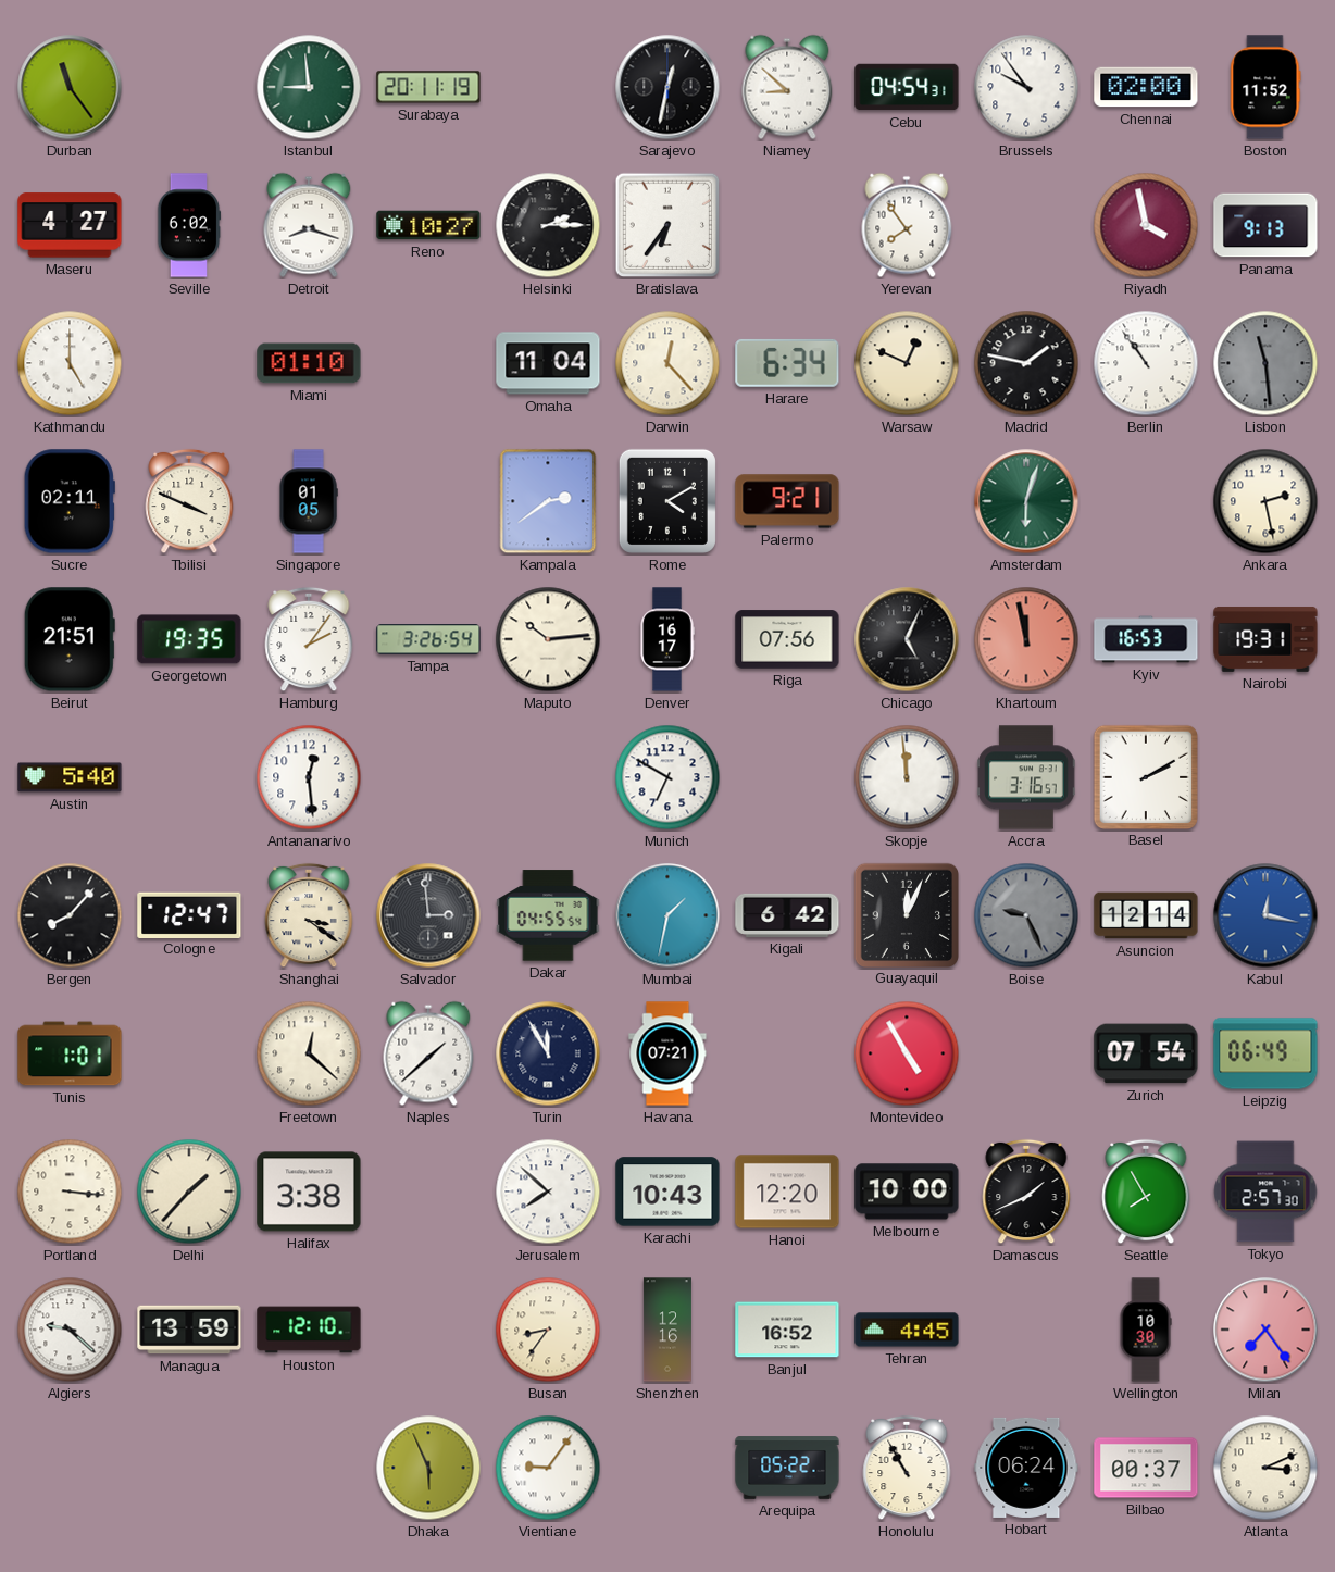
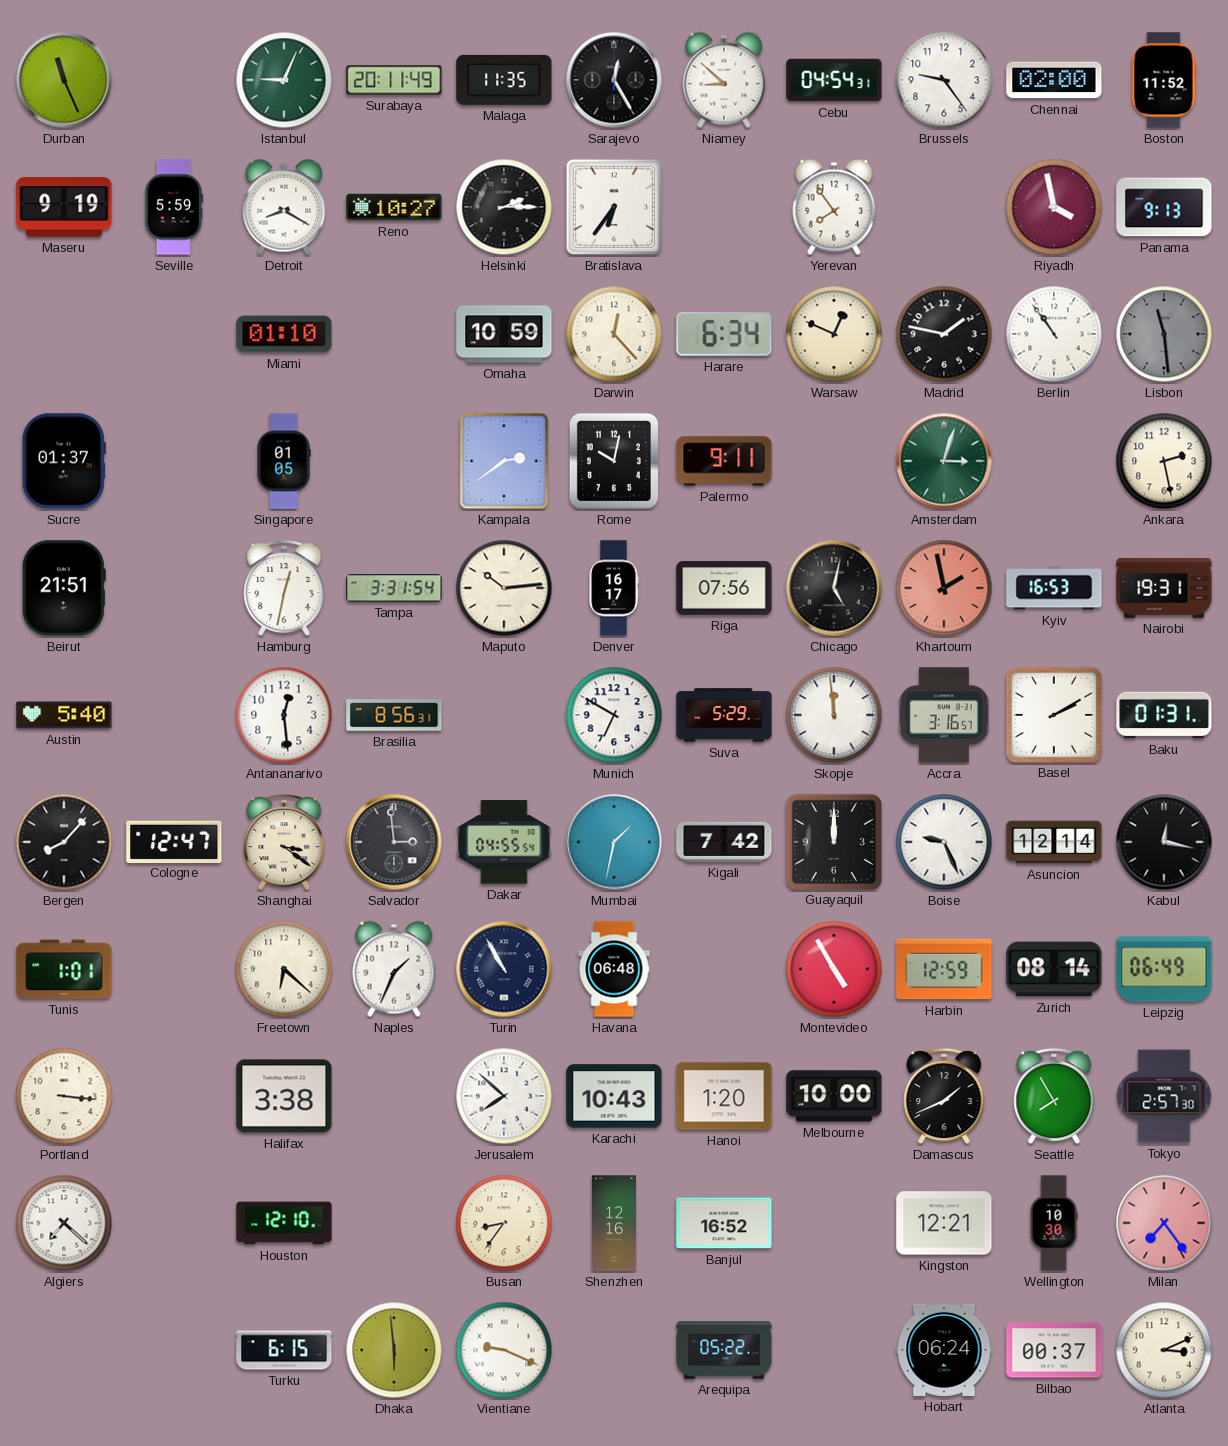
Durban: 11:24 -> 11:26 (64, 80)
Istanbul: 8:59 -> 9:04 (284, 80)
Surabaya: 20:11:19 -> 20:11:49 (394, 80)
Malaga: none -> 11:35 (504, 80)
Sarajevo: 12:32 -> 12:25 (614, 80)
Brussels: 9:54 -> 9:24 (944, 80)
Maseru: 4:27 -> 9:19 (64, 207)
Seville: 6:02 -> 5:59 (174, 207)
Detroit: 8:18 -> 8:20 (284, 207)
Kathmandu: 5:00 -> none (70, 363)
Omaha: 11:04 -> 10:59 (504, 334)
Sucre: 02:11 -> 01:37 (64, 461)
Tbilisi: 3:49 -> none (189, 501)
Rome: 4:10 -> 10:02 (614, 461)
Palermo: 9:21 -> 9:11 (724, 461)
Amsterdam: 6:03 -> 3:03 (944, 461)
Georgetown: 19:35 -> none (189, 639)
Hamburg: 2:06 -> 12:32 (284, 588)
Tampa: 3:26 -> 3:31 (394, 588)
Chicago: 5:04 -> 5:02 (834, 588)
Khartoum: 11:58 -> 1:58 (944, 588)
Brasilia: none -> 8:56 (394, 716)
Suva: none -> 5:29 (724, 715)
Baku: none -> 01:31 (1164, 715)
Kigali: 6:42 -> 7:42 (724, 842)
Guayaquil: 12:04 -> 12:00 (833, 841)
Boise dial: grey -> white (944, 842)
Kabul dial: blue -> black (1164, 842)
Freetown: 12:22 -> 6:22 (284, 969)
Naples: 1:38 -> 1:34 (394, 969)
Turin: 11:55 -> 10:55 (504, 969)
Havana: 07:21 -> 06:48 (614, 969)
Harbin: none -> 12:59 (944, 969)
Zurich: 07:54 -> 08:14 (1054, 969)
Delhi: 1:37 -> none (189, 1192)
Hanoi: 12:20 -> 1:20 (724, 1096)
Algiers: 9:22 -> 7:22 (64, 1223)
Managua: 13:59 -> none (189, 1330)
Tehran: 4:45 -> none (907, 1330)
Kingston: none -> 12:21 (944, 1223)
Turku: none -> 6:15 (284, 1350)
Dhaka: 5:56 -> 5:59 (394, 1350)
Vientiane: 9:06 -> 9:19 (504, 1350)
Honolulu: 10:55 -> none (907, 1468)
